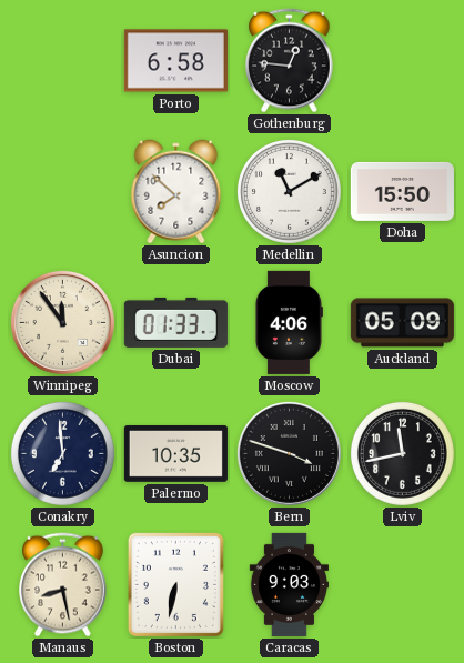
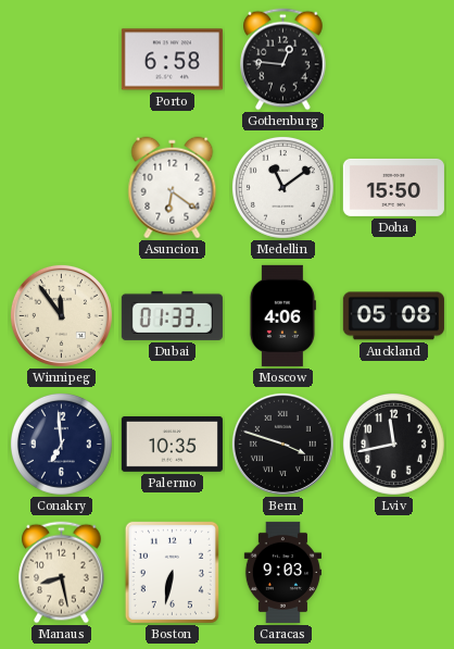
Asuncion: 7:52 -> 6:21 (173, 188)
Medellin: 11:10 -> 11:09 (282, 187)
Auckland: 05:09 -> 05:08 (393, 316)
